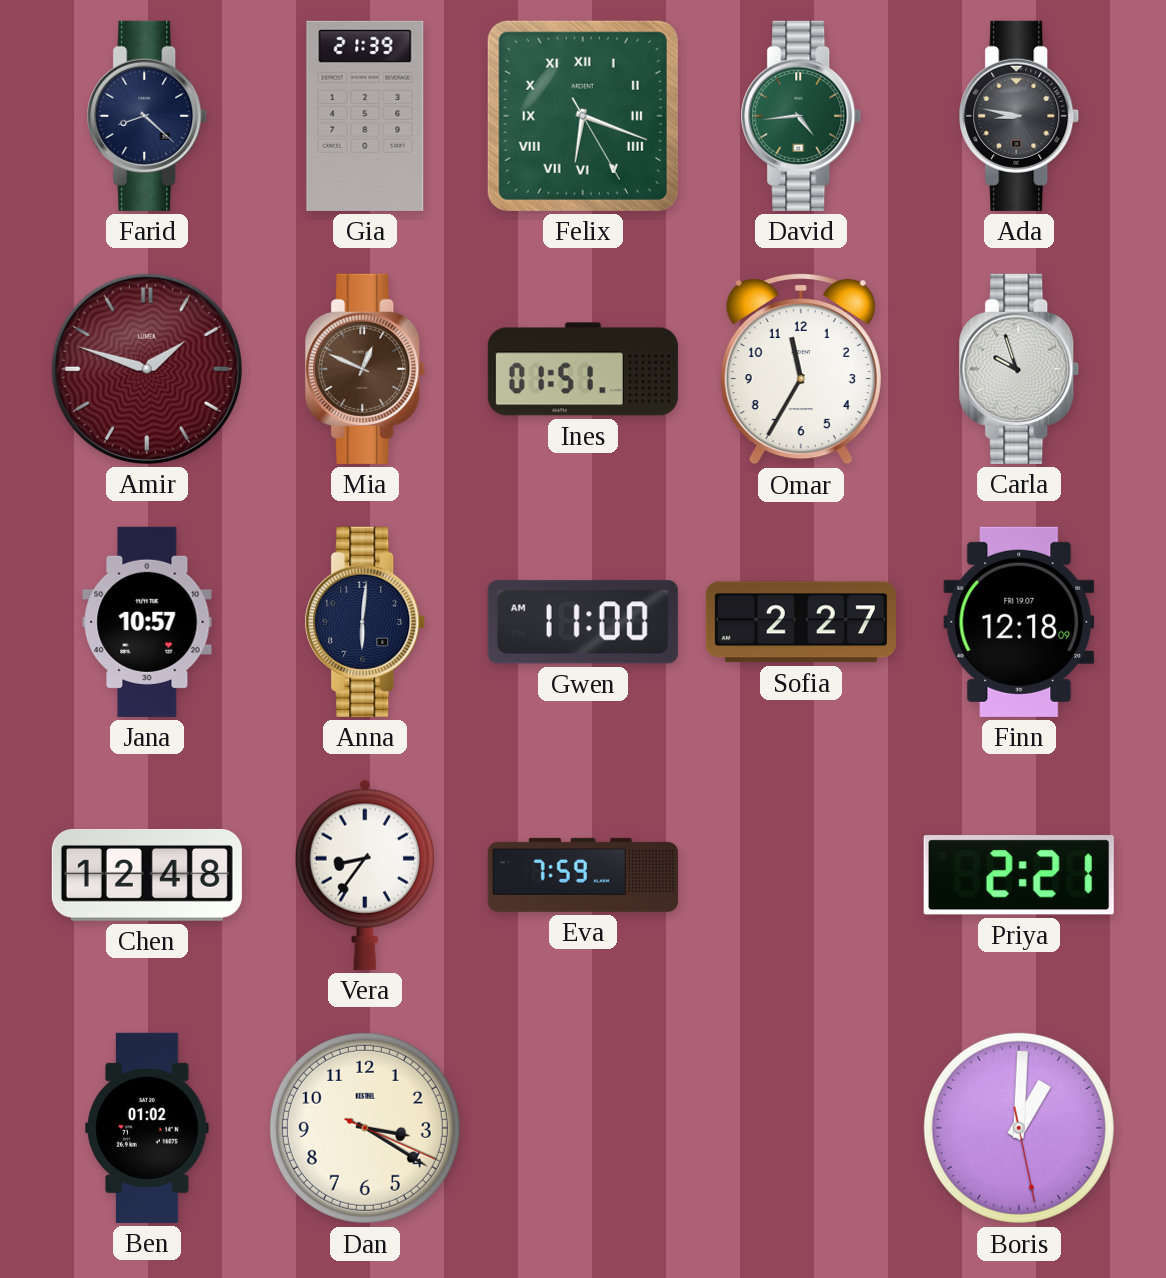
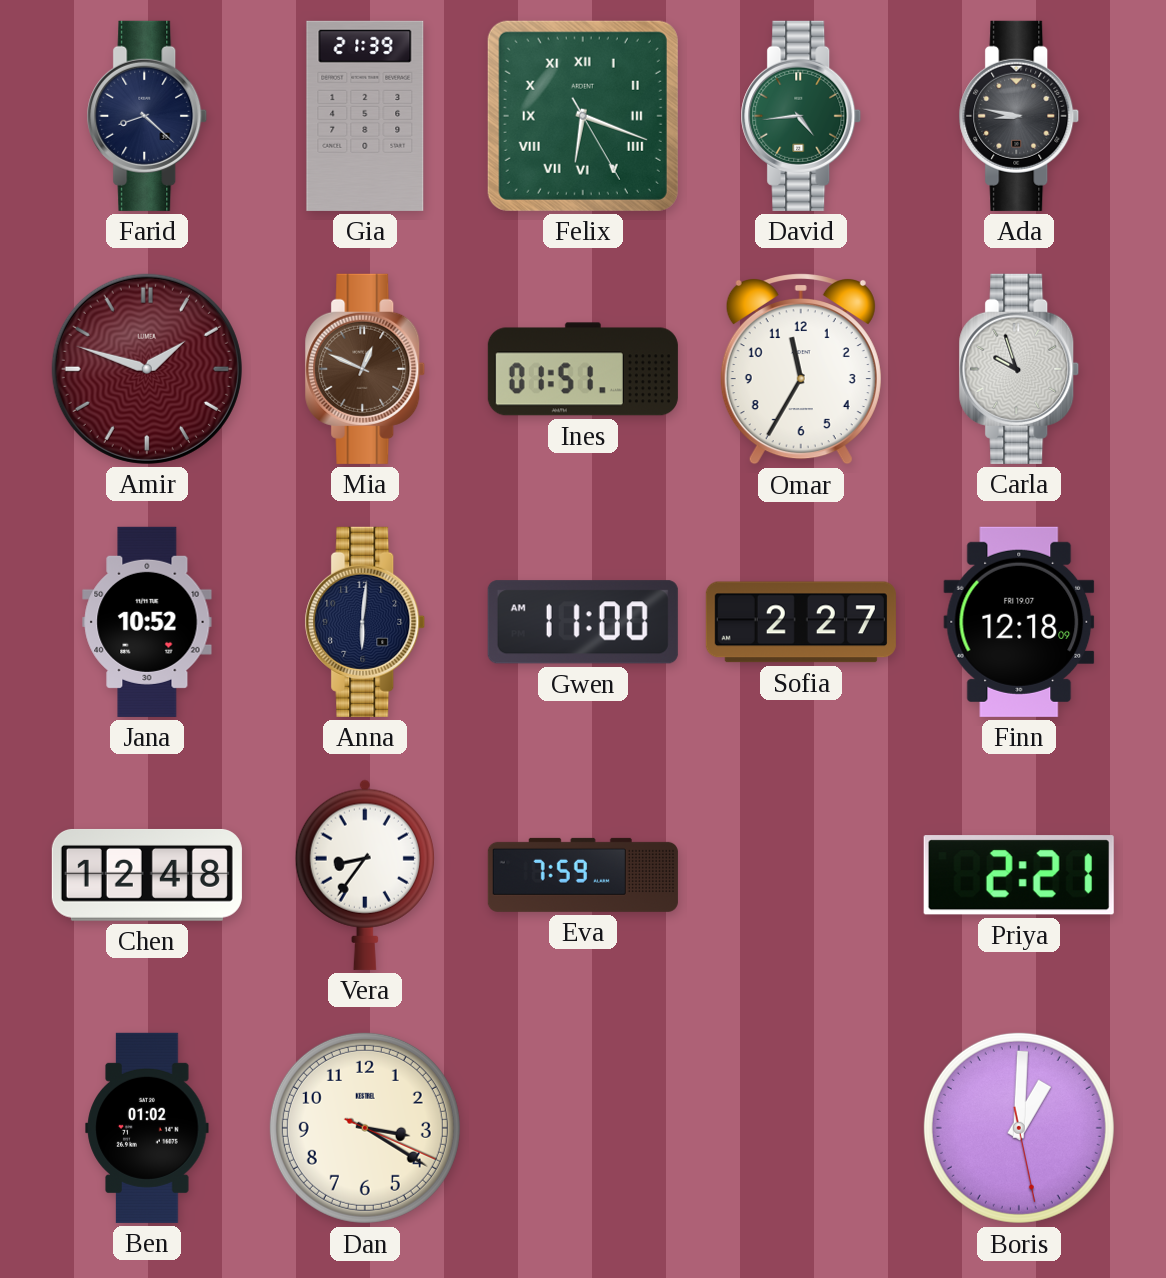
Jana: 10:57 -> 10:52 (147, 622)
